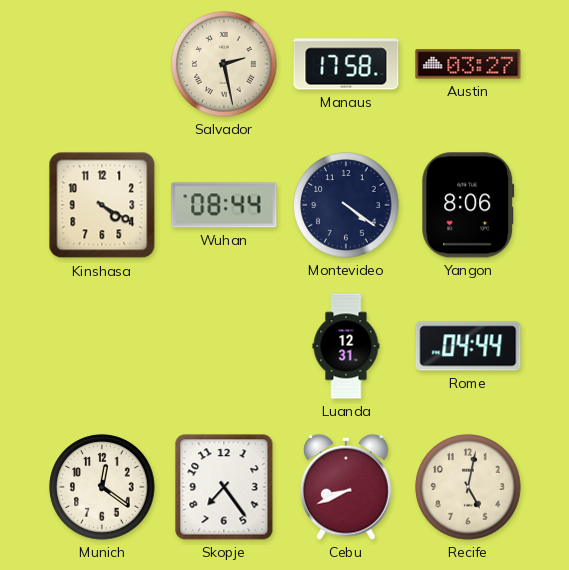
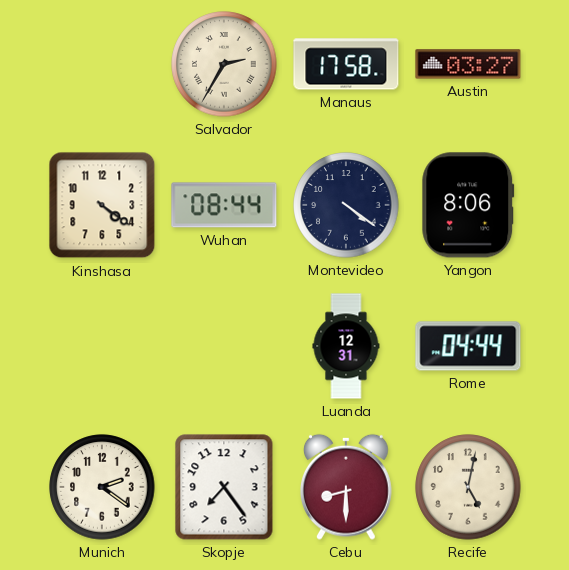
Salvador: 2:28 -> 2:35 (224, 64)
Kinshasa: 4:20 -> 4:21 (102, 205)
Munich: 12:21 -> 2:21 (102, 487)
Cebu: 8:41 -> 8:30 (347, 487)
